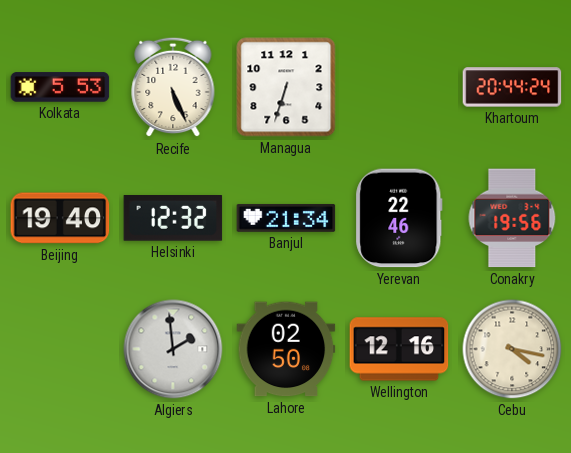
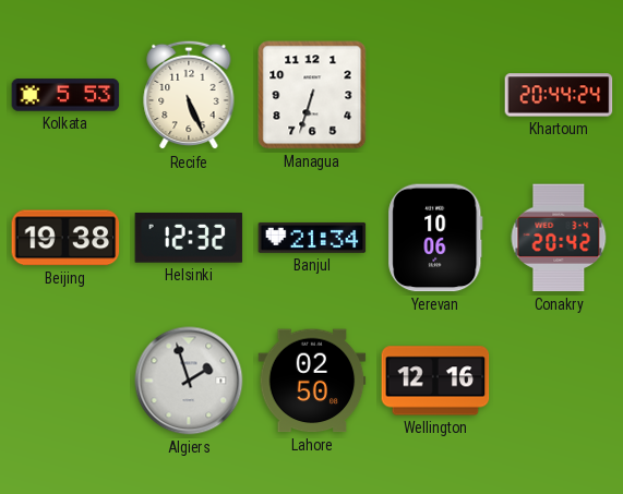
Beijing: 19:40 -> 19:38 (65, 238)
Yerevan: 22:46 -> 10:06 (435, 238)
Conakry: 19:56 -> 20:42 (559, 238)
Algiers: 1:59 -> 1:57 (189, 381)
Cebu: 4:17 -> none (512, 349)
